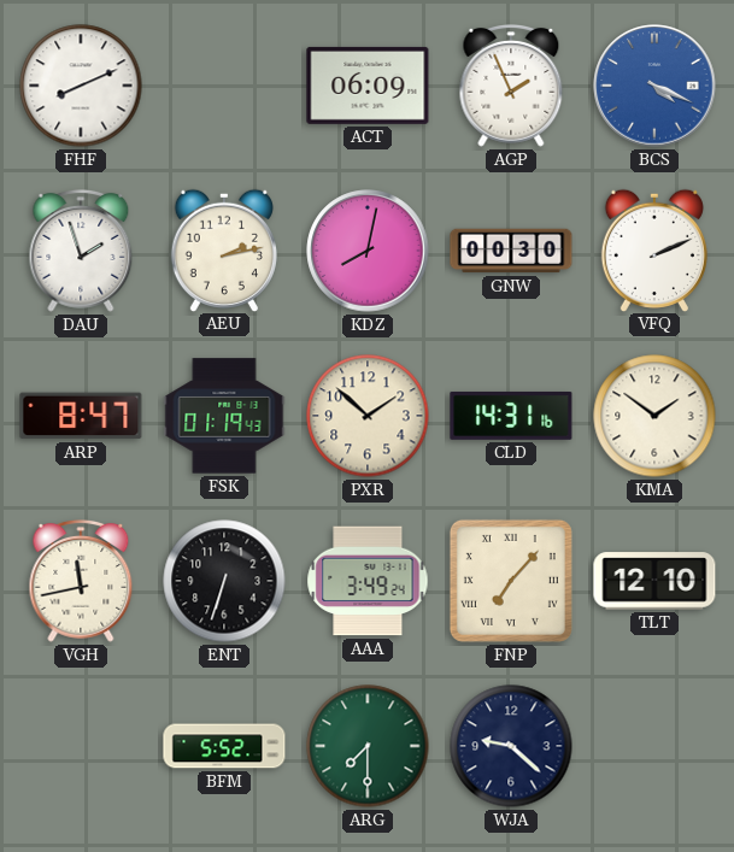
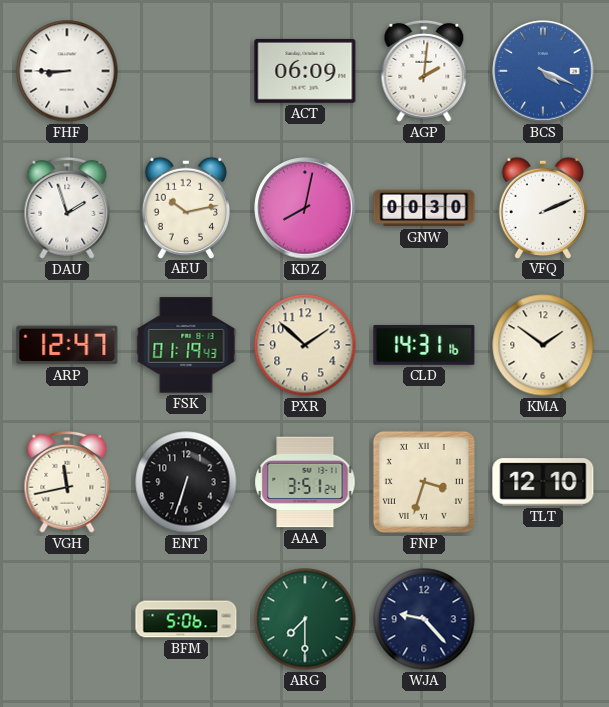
FHF: 8:11 -> 8:45 (67, 71)
AGP: 1:56 -> 2:01 (424, 71)
AEU: 2:13 -> 10:13 (186, 207)
ARP: 8:47 -> 12:47 (67, 345)
AAA: 3:49 -> 3:51 (305, 482)
FNP: 7:07 -> 3:33 (424, 482)
BFM: 5:52 -> 5:06 (186, 619)
WJA: 9:22 -> 9:23 (424, 619)
